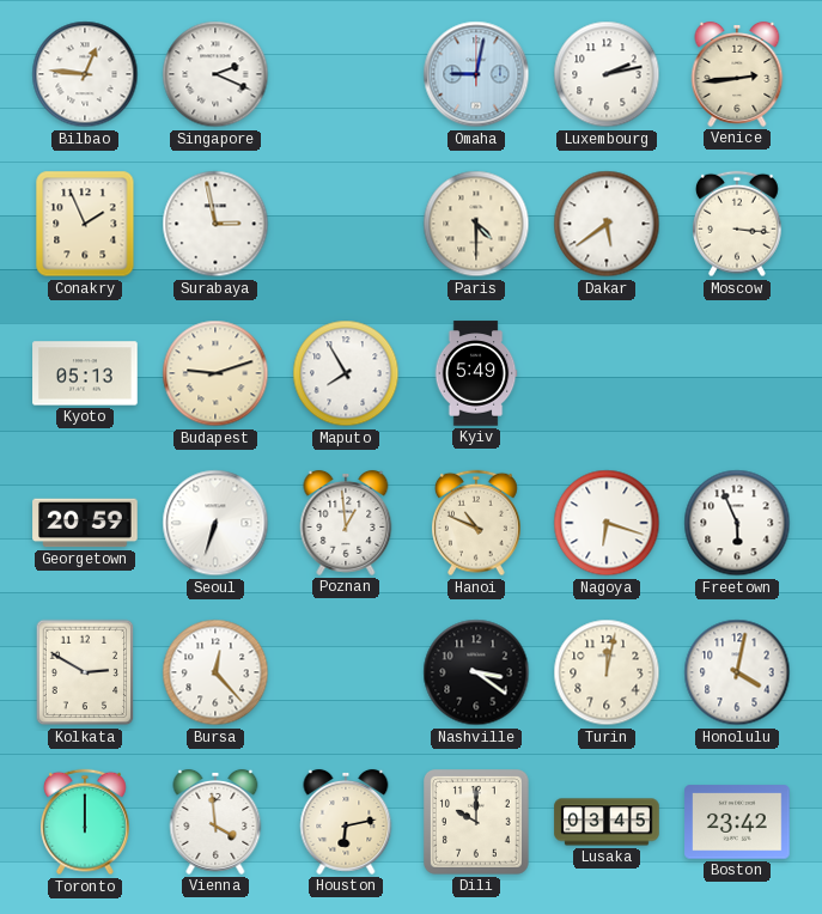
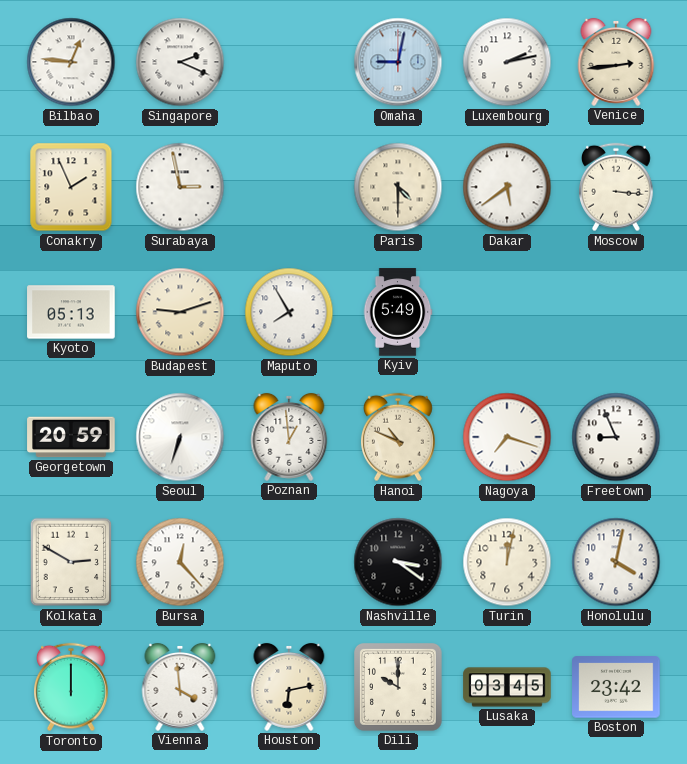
Nagoya: 6:18 -> 7:18 (507, 437)
Freetown: 5:56 -> 8:56 (616, 437)
